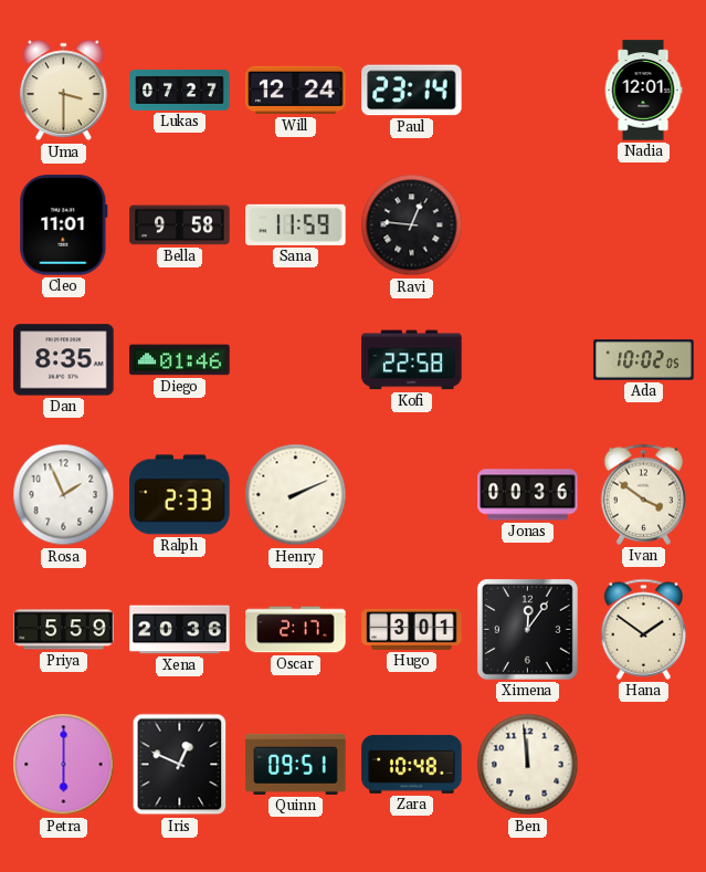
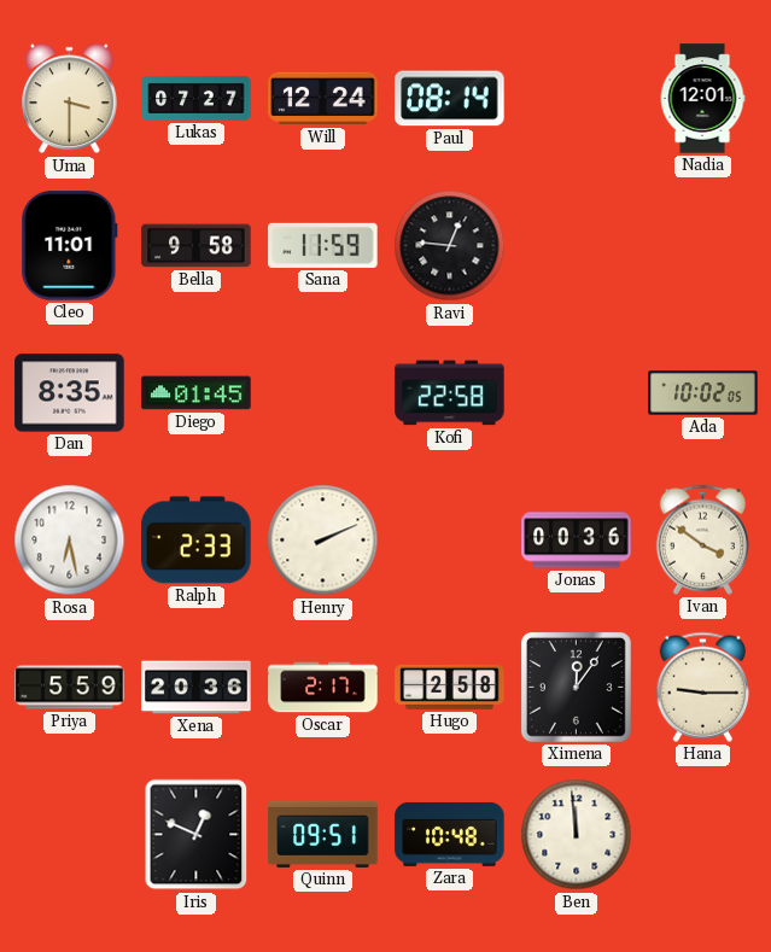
Paul: 23:14 -> 08:14 (450, 99)
Diego: 01:46 -> 01:45 (197, 393)
Rosa: 1:56 -> 6:28 (70, 541)
Hugo: 3:01 -> 2:58 (450, 687)
Hana: 1:51 -> 9:15 (703, 687)
Petra: 6:00 -> none (64, 765)
